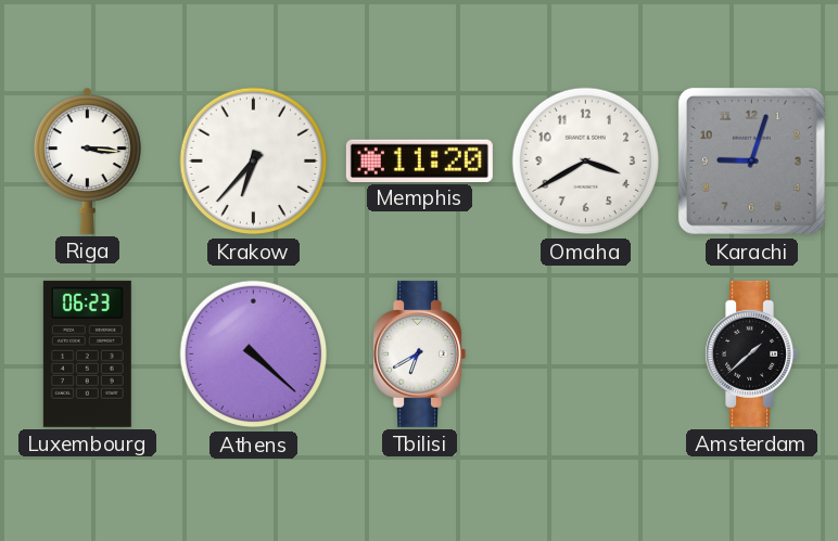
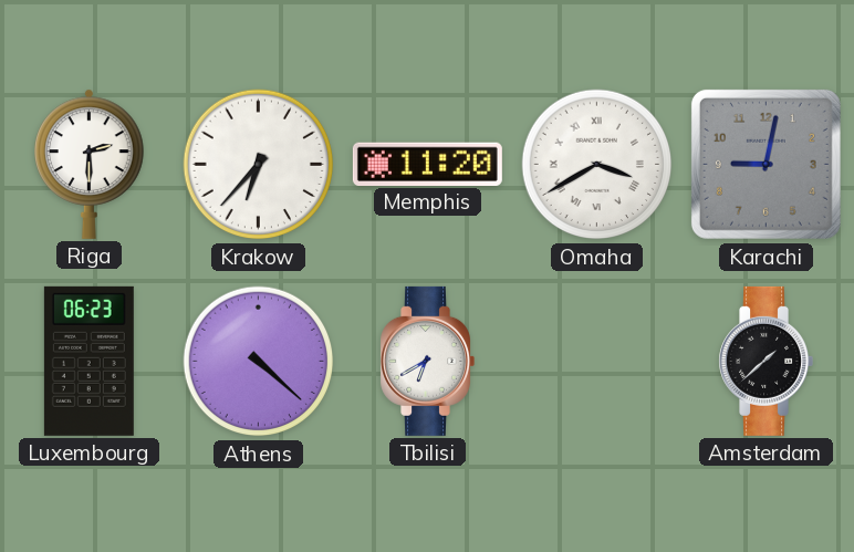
Riga: 3:16 -> 2:30 (90, 164)
Omaha numerals: Arabic -> Roman (597, 165)
Karachi: 9:03 -> 9:02 (766, 164)
